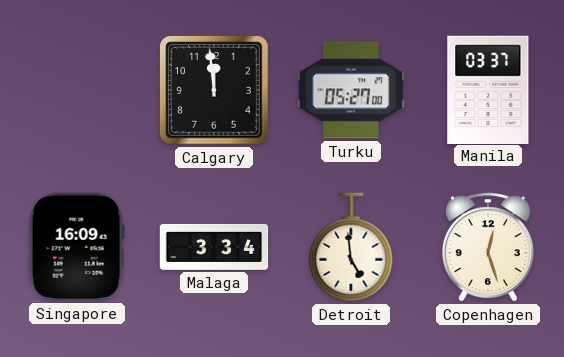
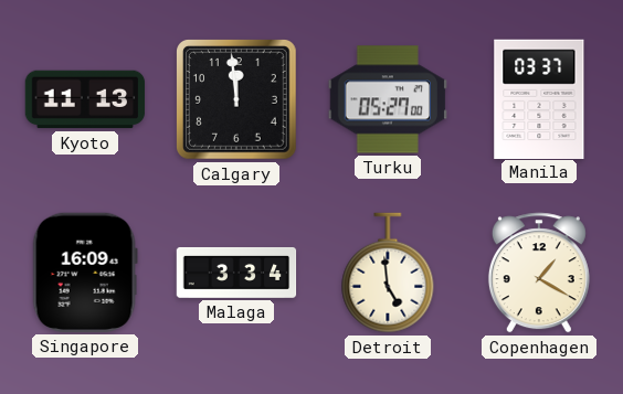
Kyoto: none -> 11:13 (85, 99)
Copenhagen: 12:27 -> 1:20 (539, 273)
